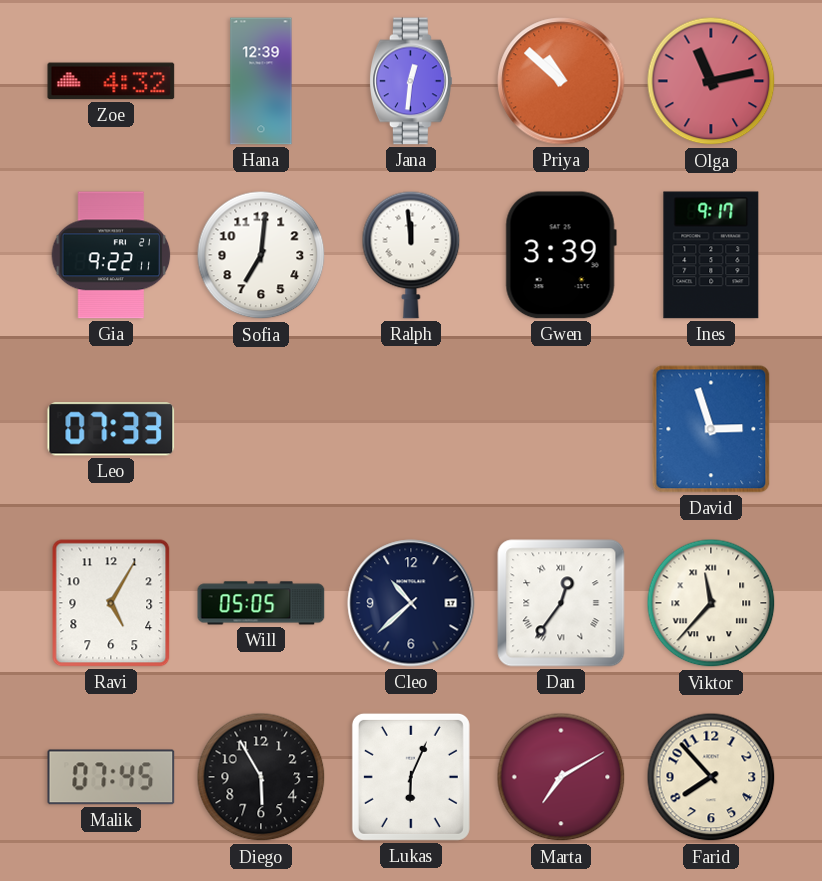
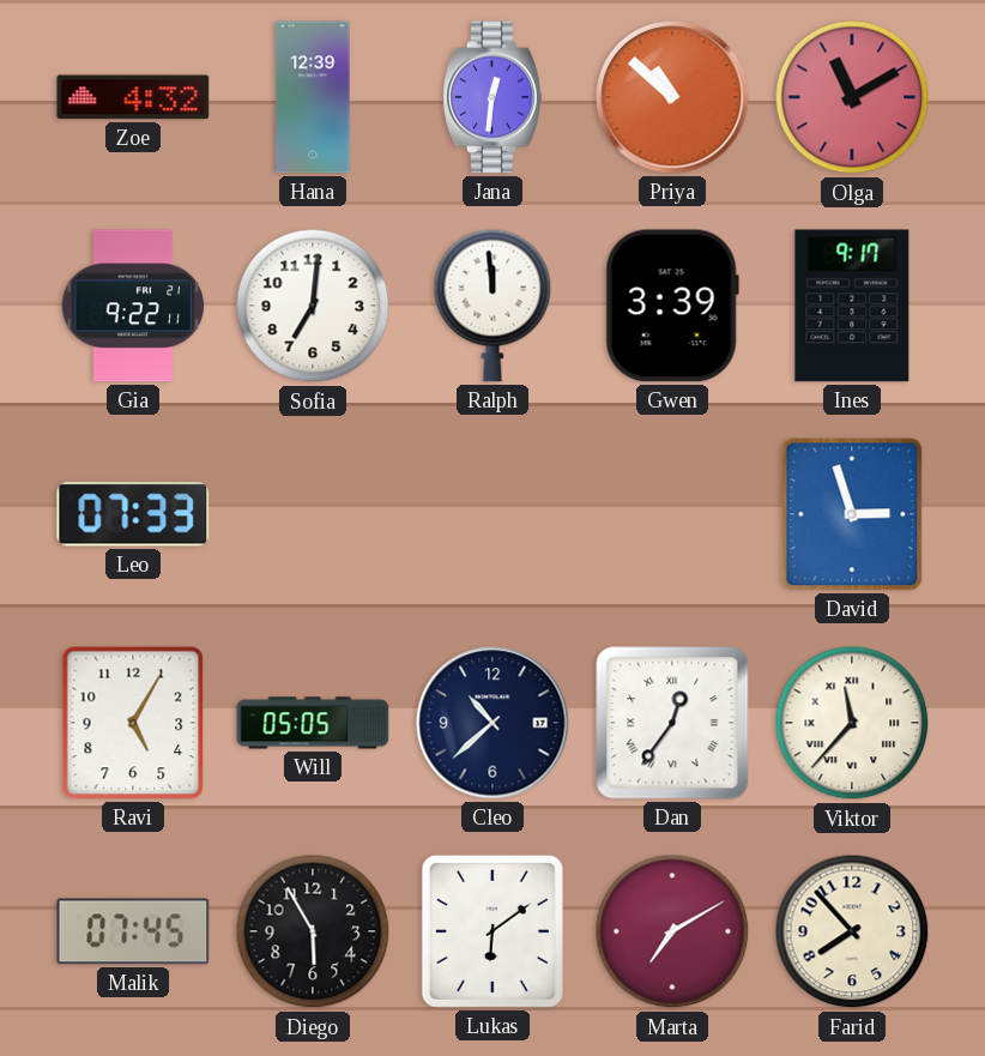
Olga: 11:13 -> 11:10 (852, 97)
Lukas: 6:04 -> 6:09 (492, 931)
